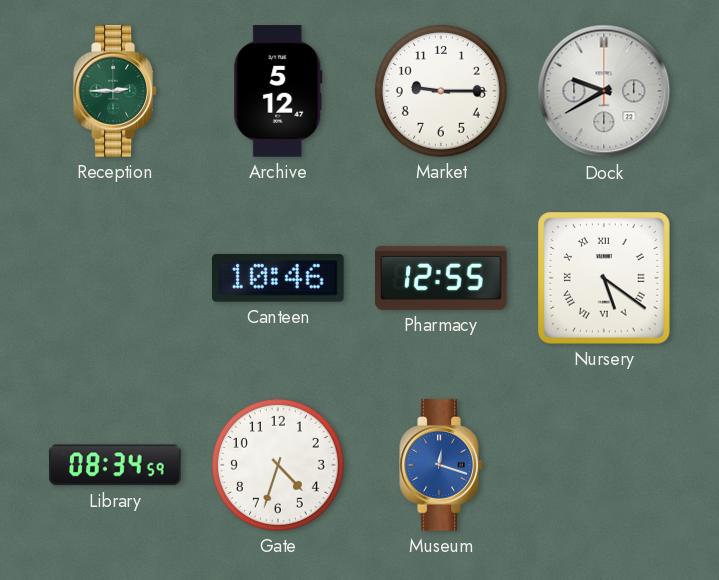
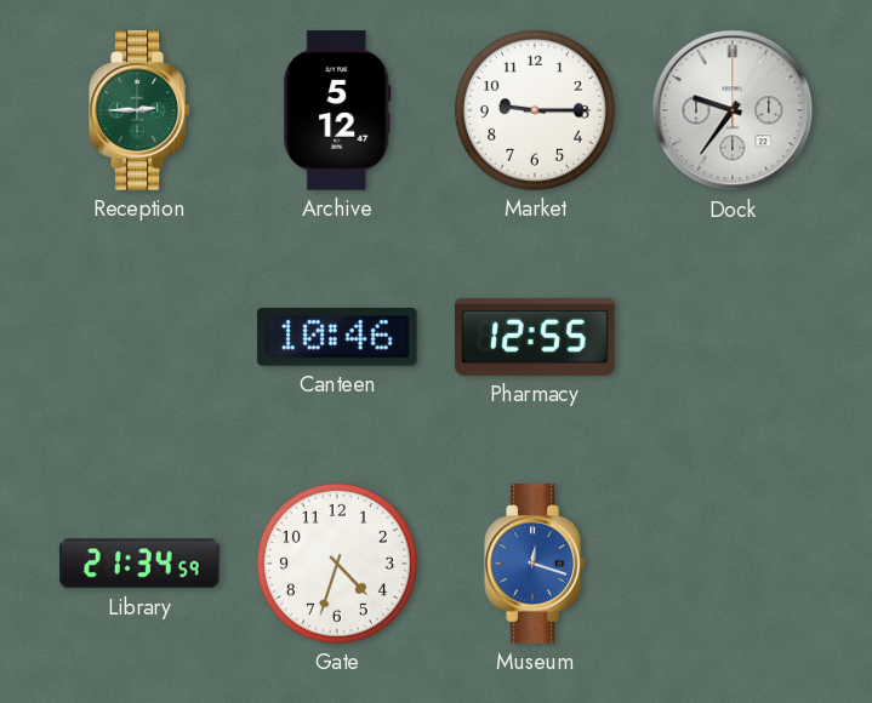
Dock: 9:40 -> 9:36 (733, 110)
Nursery: 5:21 -> none (605, 279)
Library: 08:34 -> 21:34 (141, 564)
